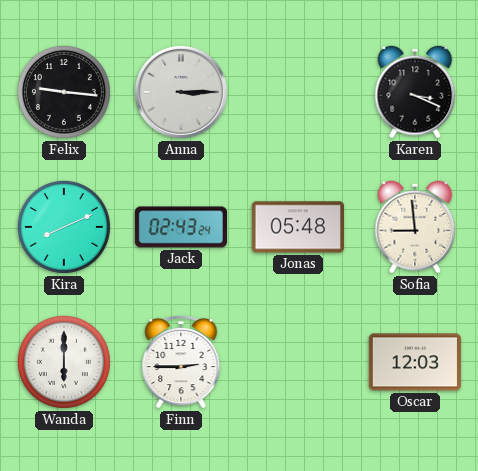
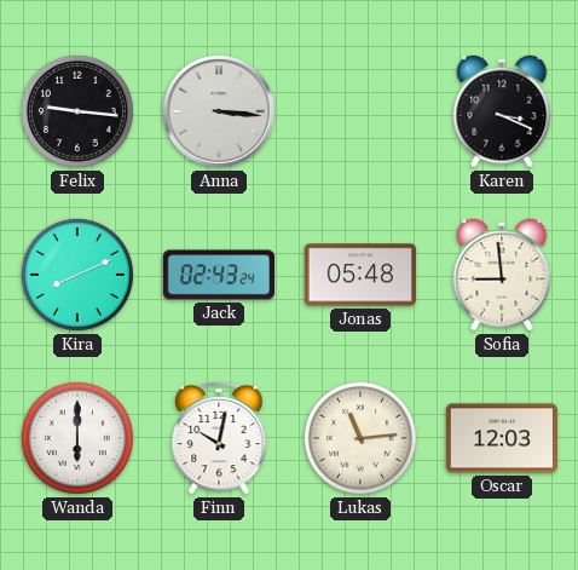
Anna: 3:15 -> 3:16 (219, 111)
Finn: 2:45 -> 10:02 (219, 438)
Lukas: none -> 11:14 (360, 438)
